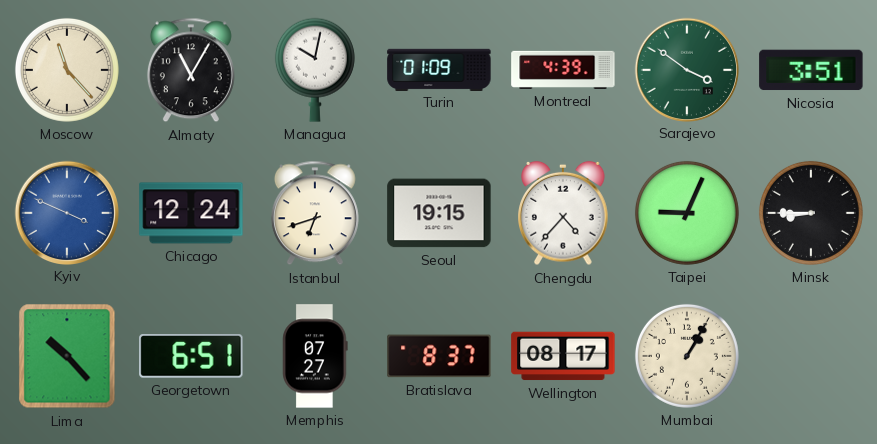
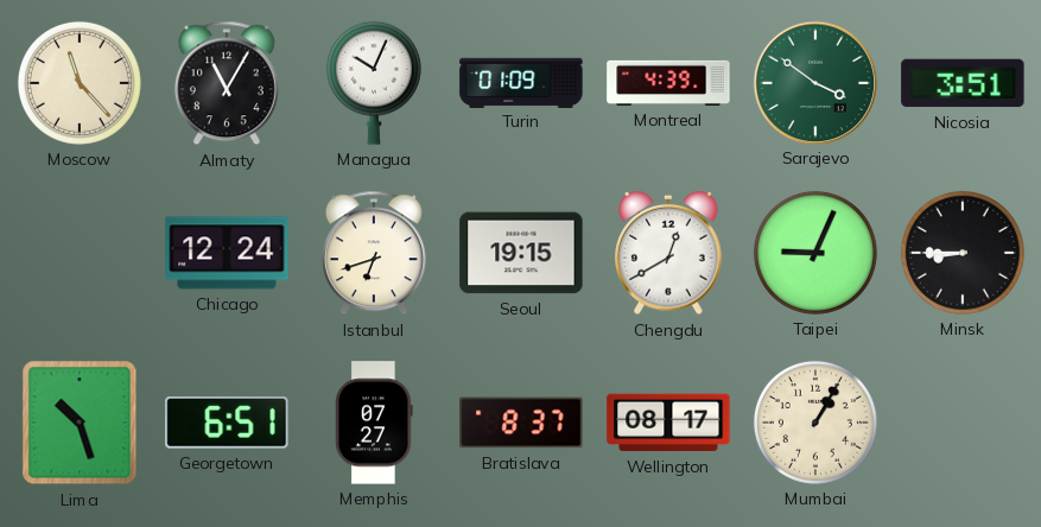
Managua: 10:02 -> 10:04 (374, 83)
Kyiv: 3:49 -> none (66, 212)
Chengdu: 4:37 -> 12:40 (668, 253)
Lima: 10:23 -> 10:27 (80, 423)
